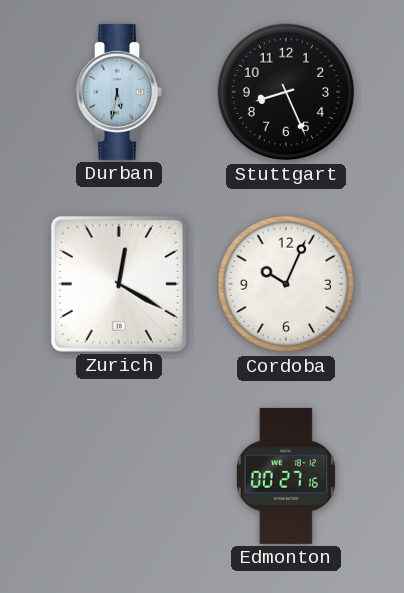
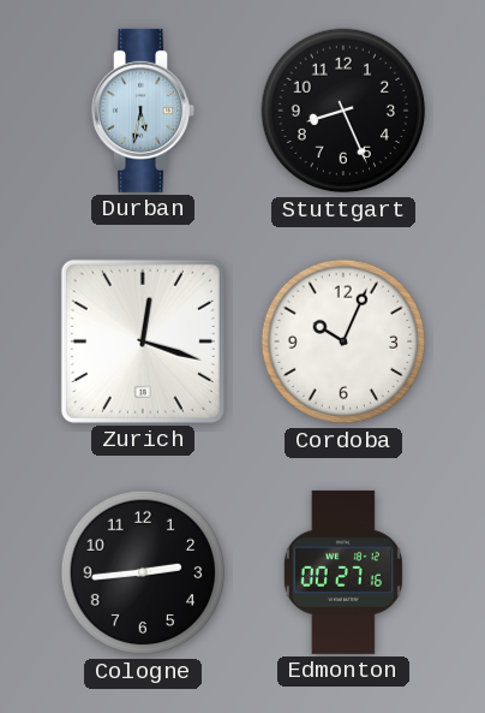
Zurich: 12:20 -> 12:18 (143, 341)
Cologne: none -> 2:44 (143, 572)
